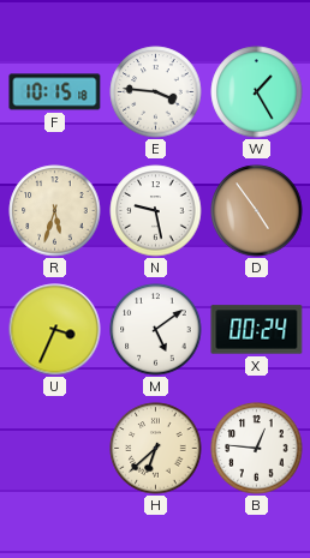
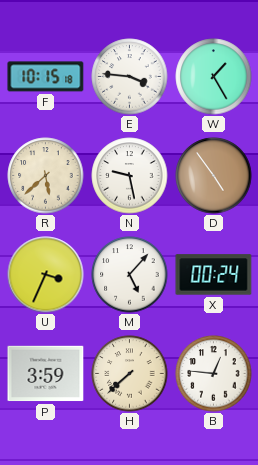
R: 5:33 -> 5:38 (46, 176)
M: 5:09 -> 5:07 (130, 275)
P: none -> 3:59 (46, 374)
H: 6:38 -> 7:38 (130, 374)
